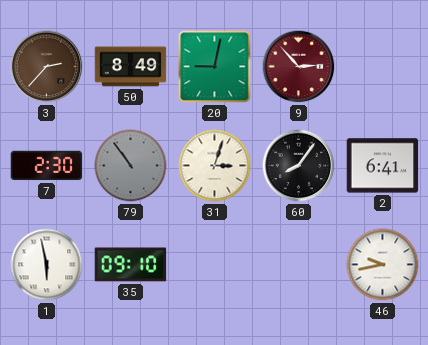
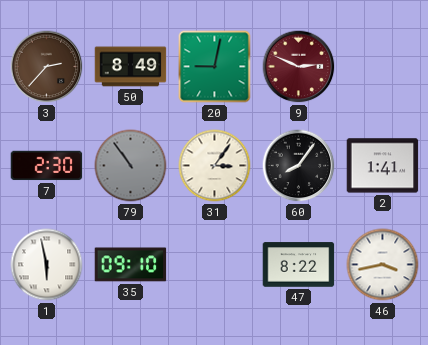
9: 2:53 -> 2:49 (299, 67)
31: 3:03 -> 3:06 (215, 166)
2: 6:41 -> 1:41 (383, 166)
47: none -> 8:22 (299, 265)
46: 9:43 -> 3:43 (383, 265)
